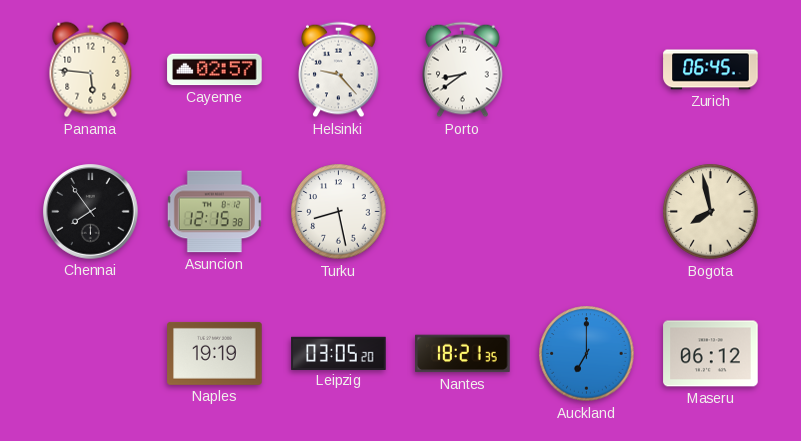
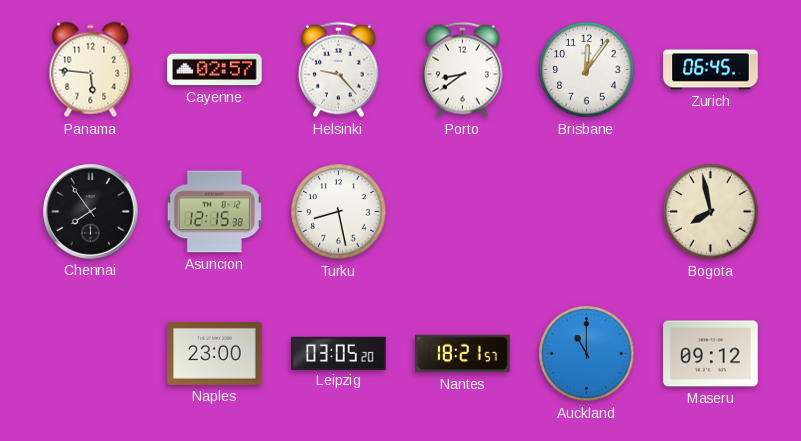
Brisbane: none -> 12:06 (587, 70)
Naples: 19:19 -> 23:00 (215, 353)
Nantes: 18:21:35 -> 18:21:57 (463, 354)
Auckland: 7:00 -> 11:00 (587, 354)
Maseru: 06:12 -> 09:12 (711, 354)
